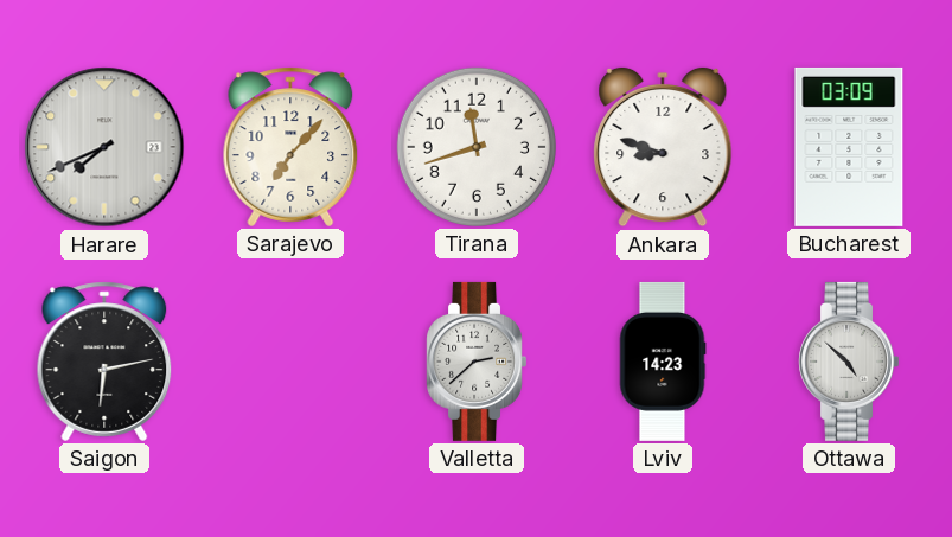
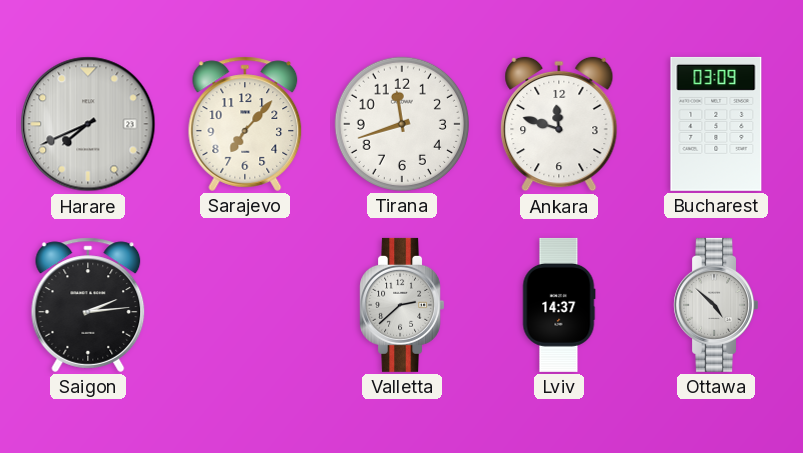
Ankara: 8:48 -> 11:48 (559, 124)
Saigon: 6:13 -> 2:14 (88, 305)
Lviv: 14:23 -> 14:37 (559, 305)
